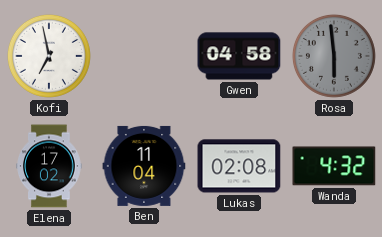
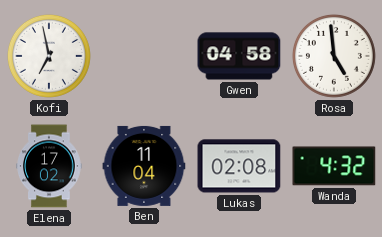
Rosa: 5:59 -> 4:59 (334, 56)
Rosa dial: grey -> white (334, 56)
